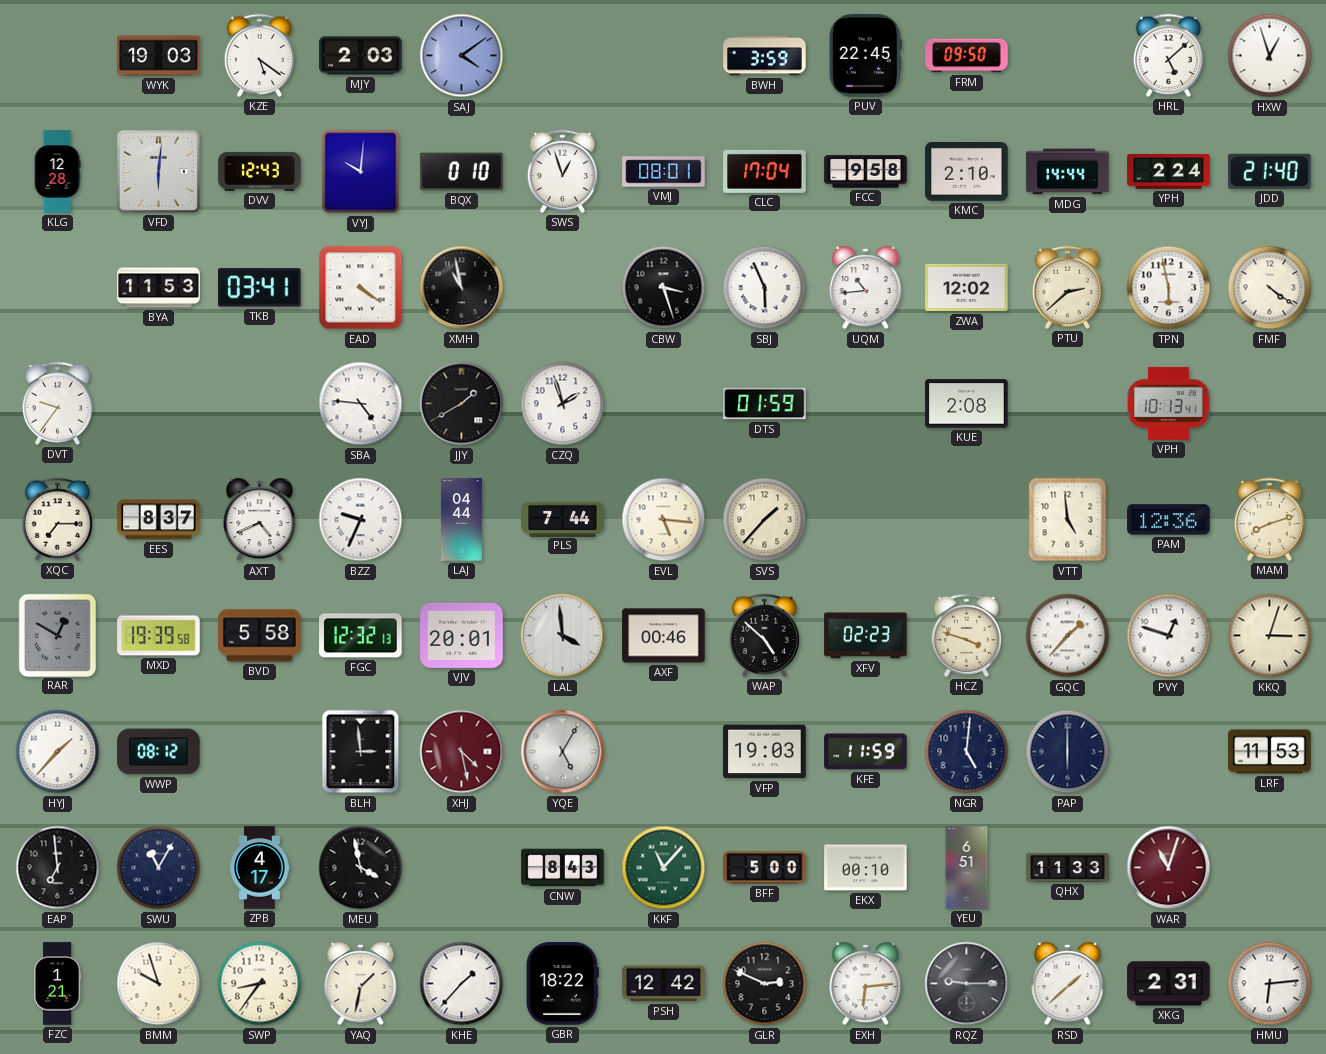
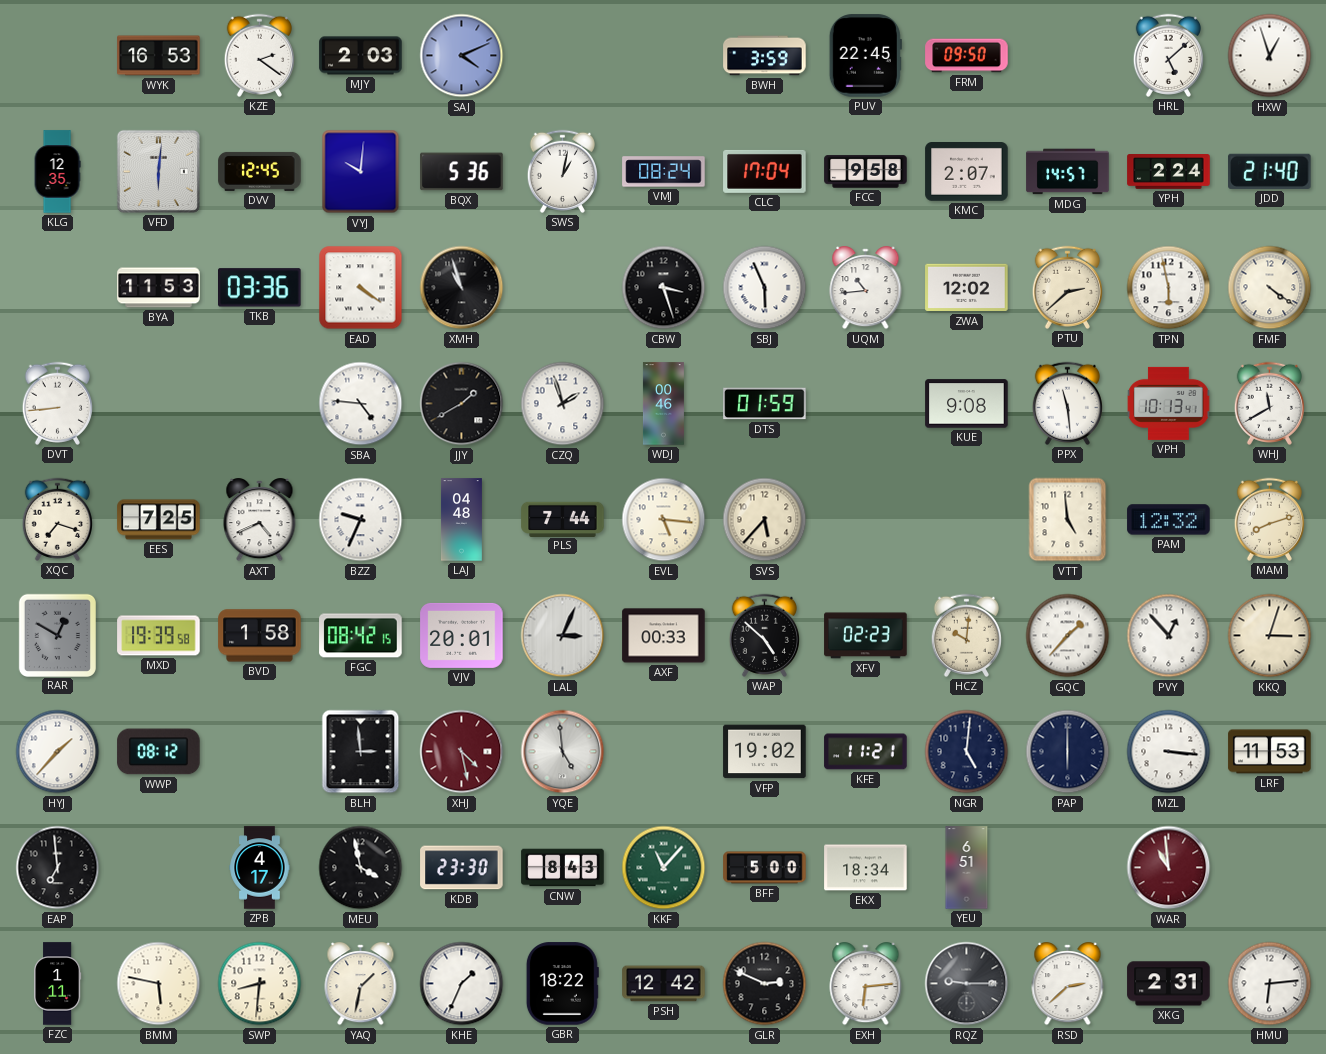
WYK: 19:03 -> 16:53 (159, 56)
KZE: 5:21 -> 2:21 (259, 55)
SAJ: 4:09 -> 4:11 (462, 56)
KLG: 12:28 -> 12:35 (57, 172)
DVV: 12:43 -> 12:45 (260, 171)
BQX: 0:10 -> 5:36 (462, 172)
SWS: 12:57 -> 1:02 (562, 171)
VMJ: 08:01 -> 08:24 (664, 172)
KMC: 2:10 -> 2:07 (967, 172)
MDG: 14:44 -> 14:57 (1068, 172)
TKB: 03:41 -> 03:36 (260, 288)
XMH: 10:58 -> 10:57 (462, 288)
DVT: 9:36 -> 8:44 (57, 403)
WDJ: none -> 00:46 (663, 404)
KUE: 2:08 -> 9:08 (967, 404)
PPX: none -> 11:29 (1067, 403)
WHJ: none -> 11:40 (1269, 403)
XQC: 7:15 -> 7:18 (57, 519)
EES: 8:37 -> 7:25 (159, 520)
LAJ: 04:44 -> 04:48 (461, 520)
SVS: 1:37 -> 5:37 (765, 520)
PAM: 12:36 -> 12:32 (1169, 520)
BVD: 5:58 -> 1:58 (260, 636)
FGC: 12:32 -> 08:42 (361, 636)
LAL: 3:59 -> 3:04 (563, 636)
AXF: 00:46 -> 00:33 (664, 636)
HCZ: 3:48 -> 10:01 (966, 635)
PVY: 12:48 -> 12:53 (1169, 636)
YQE: 5:05 -> 4:59 (563, 752)
VFP: 19:03 -> 19:02 (765, 752)
KFE: 11:59 -> 11:21 (866, 752)
MZL: none -> 3:16 (1169, 752)
SWU: 11:05 -> none (159, 868)
KDB: none -> 23:30 (462, 868)
EKX: 00:10 -> 18:34 (866, 868)
QHX: 11:33 -> none (1068, 867)
WAR: 11:03 -> 10:59 (1169, 868)
FZC: 1:21 -> 1:11 (58, 984)
BMM: 9:57 -> 5:47 (159, 984)
SWP: 8:36 -> 8:31 (260, 984)
KHE: 1:37 -> 1:34 (462, 984)
RSD: 1:38 -> 2:38 (1068, 984)
